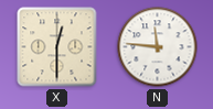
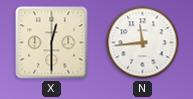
N: 11:46 -> 11:44 (143, 43)
